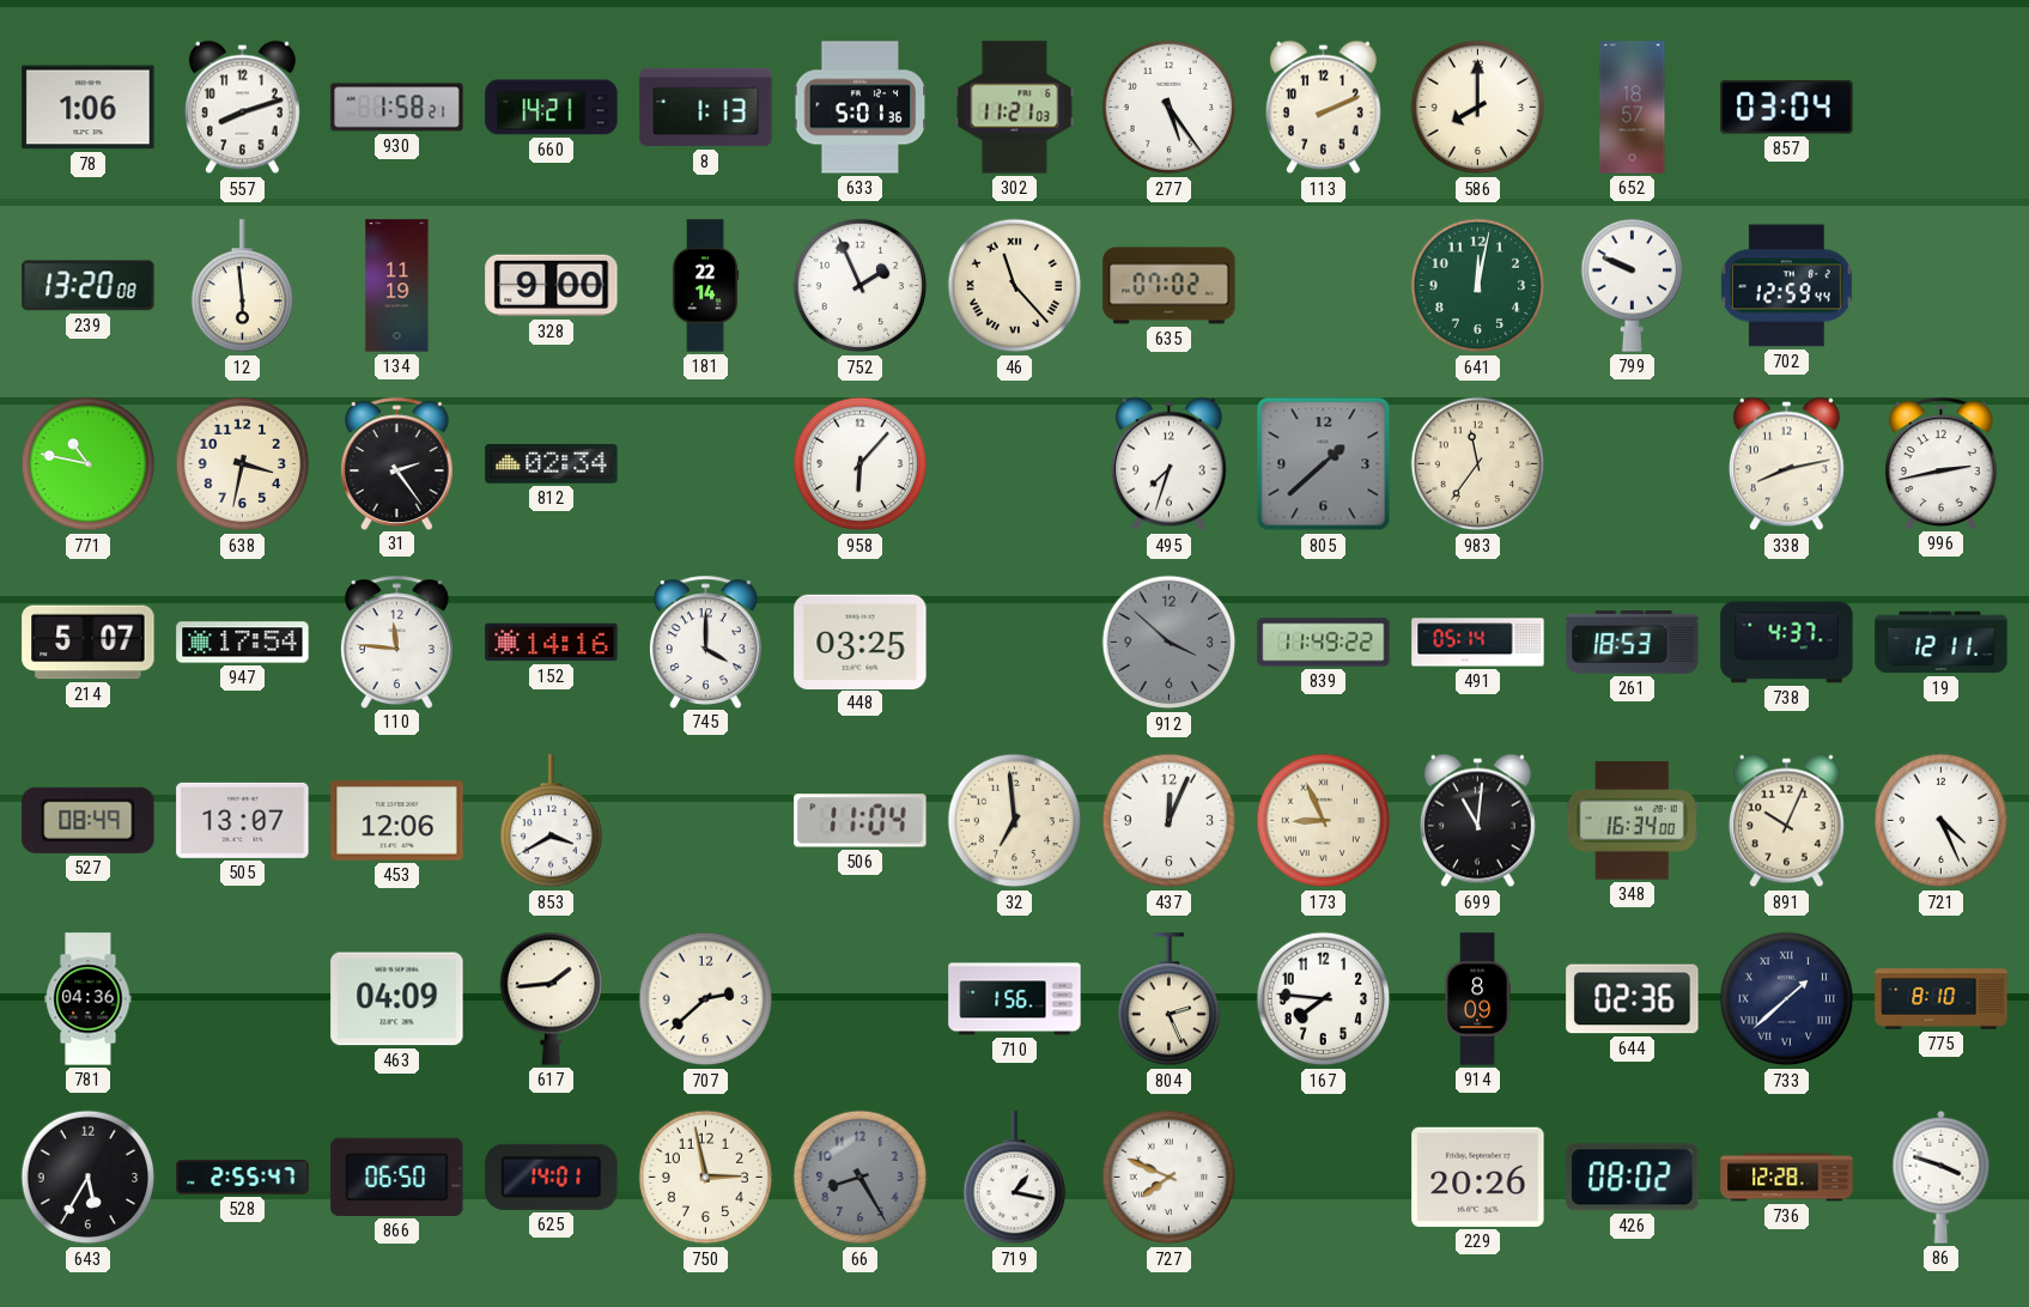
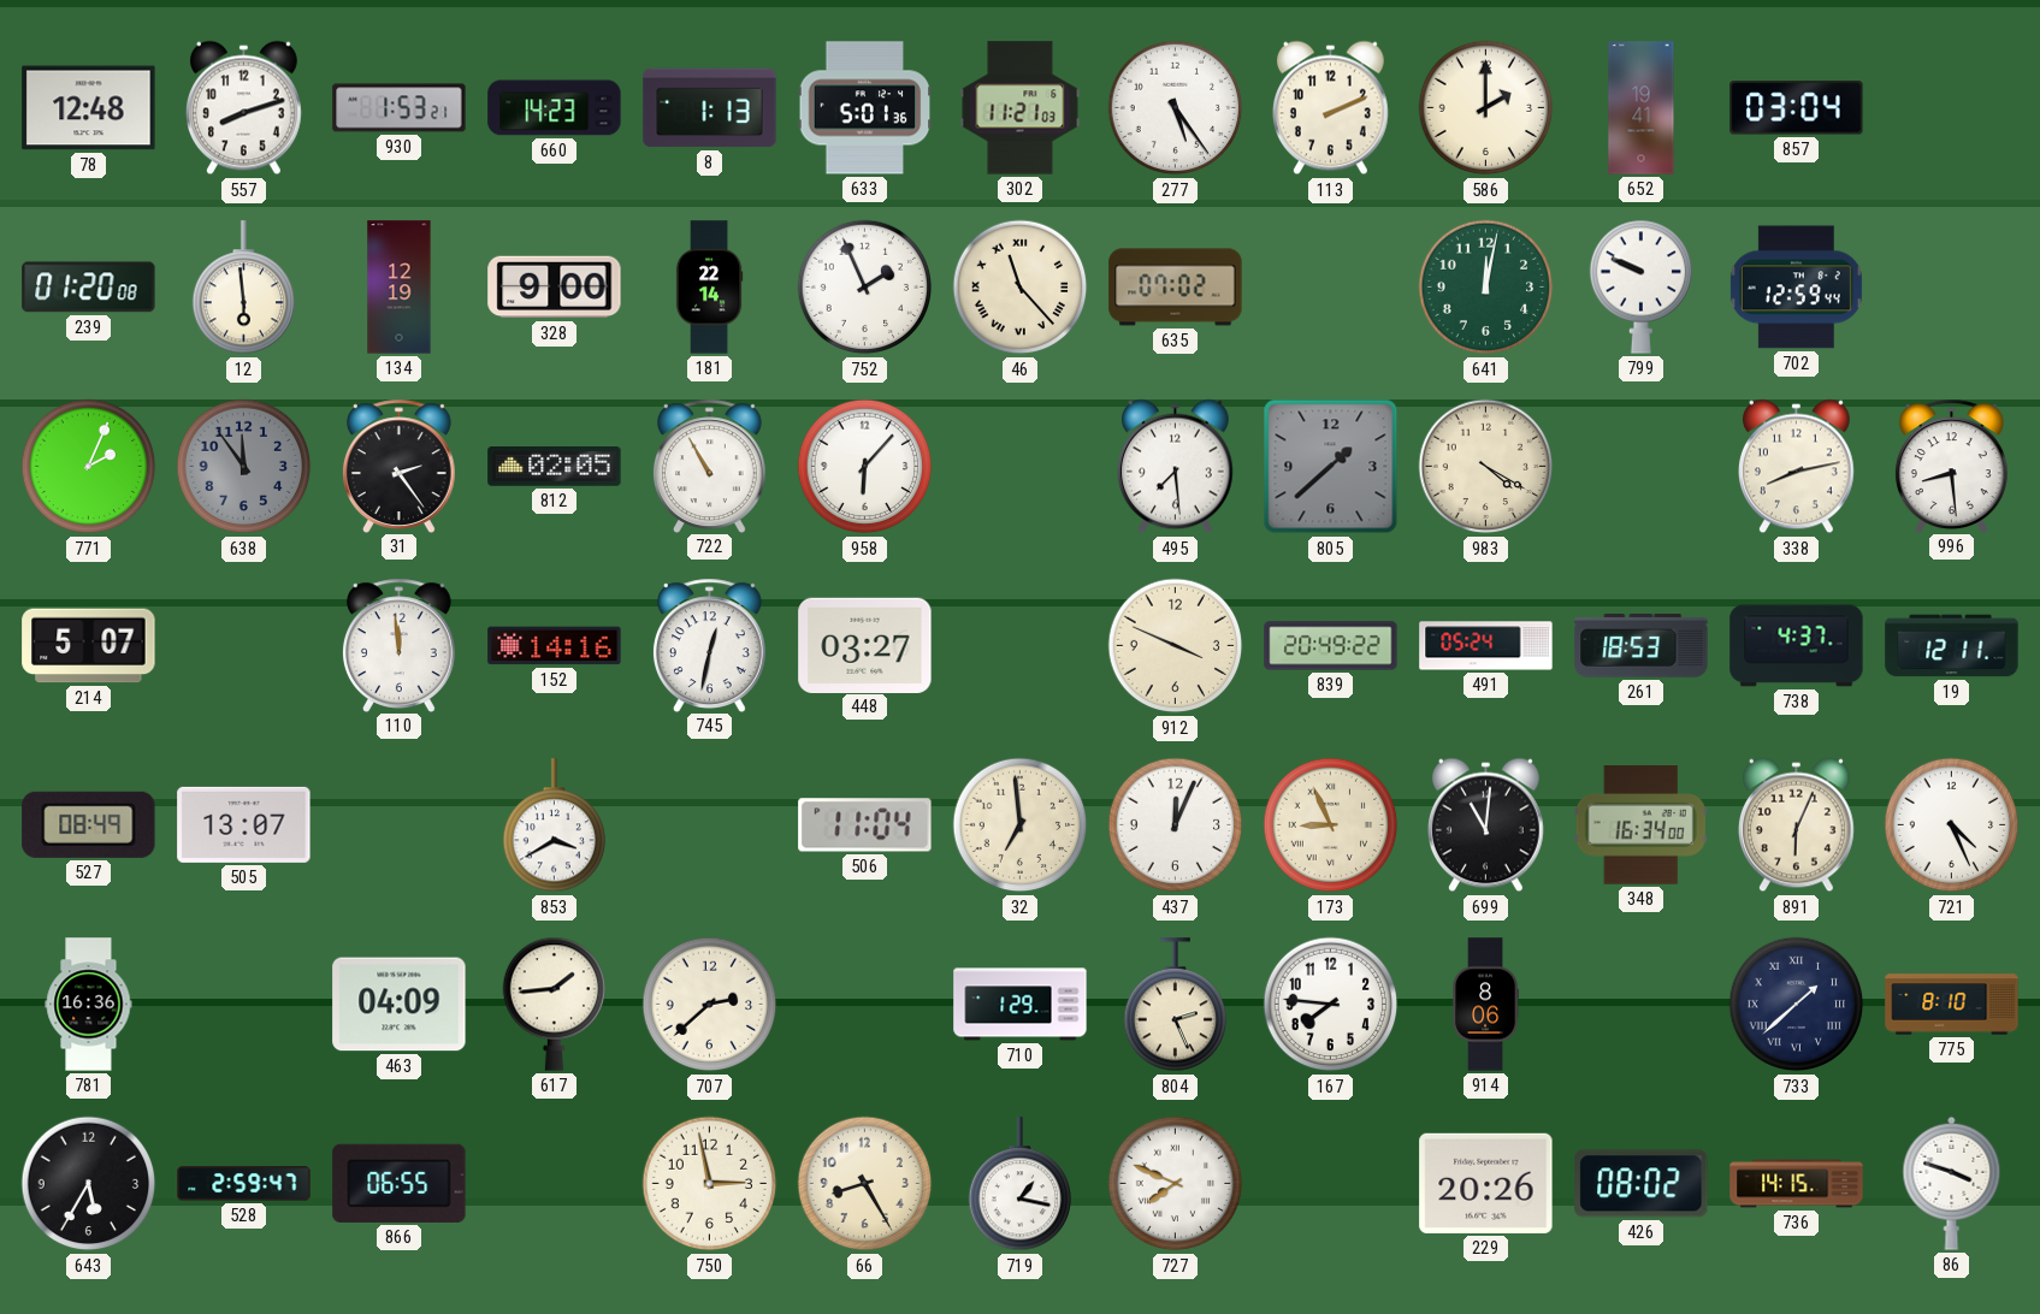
78: 1:06 -> 12:48 (89, 108)
930: 1:58 -> 1:53 (400, 108)
660: 14:21 -> 14:23 (555, 108)
586: 8:00 -> 2:00 (1486, 108)
652: 18:57 -> 19:41 (1642, 108)
239: 13:20 -> 01:20 (89, 288)
134: 11:19 -> 12:19 (400, 288)
771: 10:47 -> 2:04 (89, 467)
638: 3:32 -> 11:54 (244, 467)
638 dial: cream -> grey (244, 467)
812: 02:34 -> 02:05 (555, 467)
722: none -> 10:55 (709, 466)
495: 7:33 -> 7:29 (1175, 467)
983: 11:36 -> 4:20 (1486, 467)
996: 2:43 -> 8:29 (1951, 466)
947: 17:54 -> none (243, 643)
110: 11:46 -> 11:59 (398, 645)
745: 4:00 -> 12:32 (709, 645)
448: 03:25 -> 03:27 (865, 645)
912: 3:52 -> 3:49 (1176, 646)
912 dial: grey -> cream (1176, 646)
839: 11:49 -> 20:49 (1331, 646)
491: 05:14 -> 05:24 (1486, 646)
453: 12:06 -> none (397, 821)
891: 10:04 -> 6:04 (1796, 825)
781: 04:36 -> 16:36 (89, 1005)
710: 1:56 -> 1:29 (1021, 1005)
914: 8:09 -> 8:06 (1485, 1005)
644: 02:36 -> none (1633, 999)
528: 2:55 -> 2:59 (244, 1184)
866: 06:50 -> 06:55 (400, 1183)
625: 14:01 -> none (552, 1177)
66 dial: grey -> cream (865, 1184)
736: 12:28 -> 14:15 (1797, 1184)
